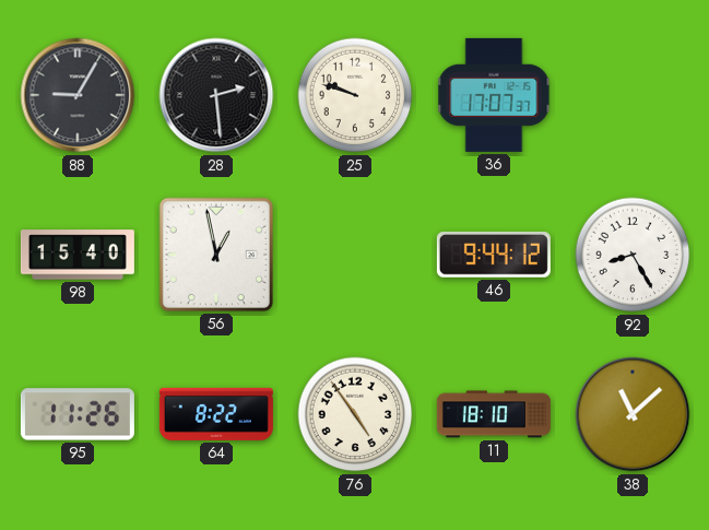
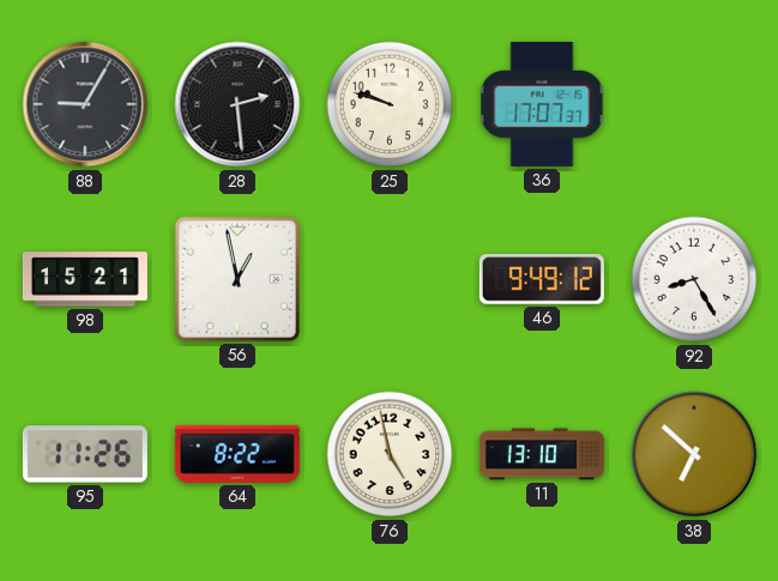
98: 15:40 -> 15:21 (85, 279)
46: 9:44 -> 9:49 (542, 279)
76: 4:54 -> 4:58 (390, 454)
11: 18:10 -> 13:10 (542, 454)
38: 11:08 -> 6:52 (694, 454)
